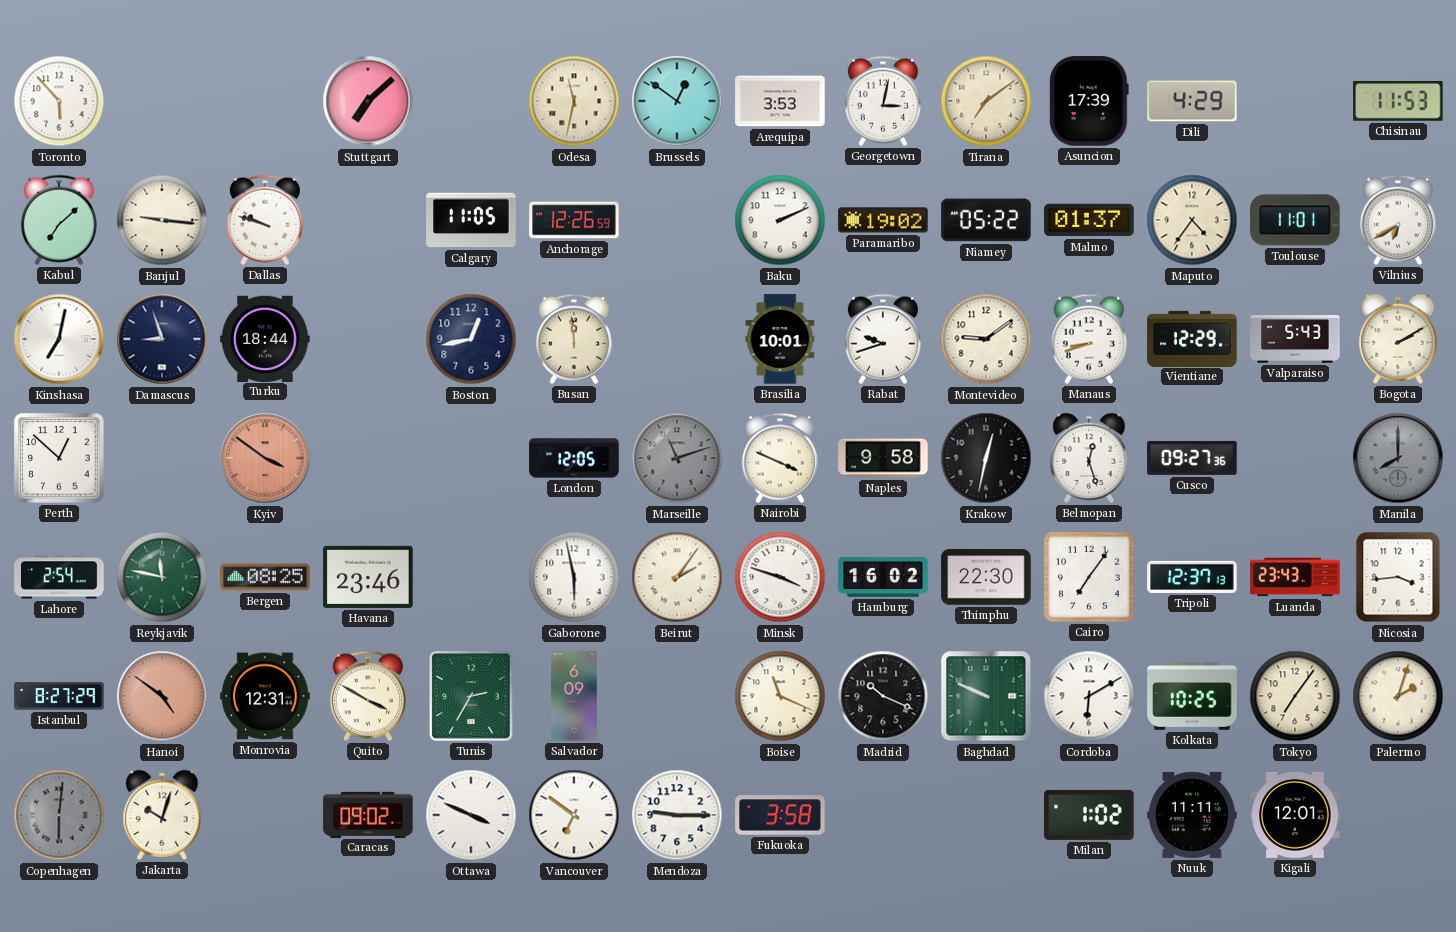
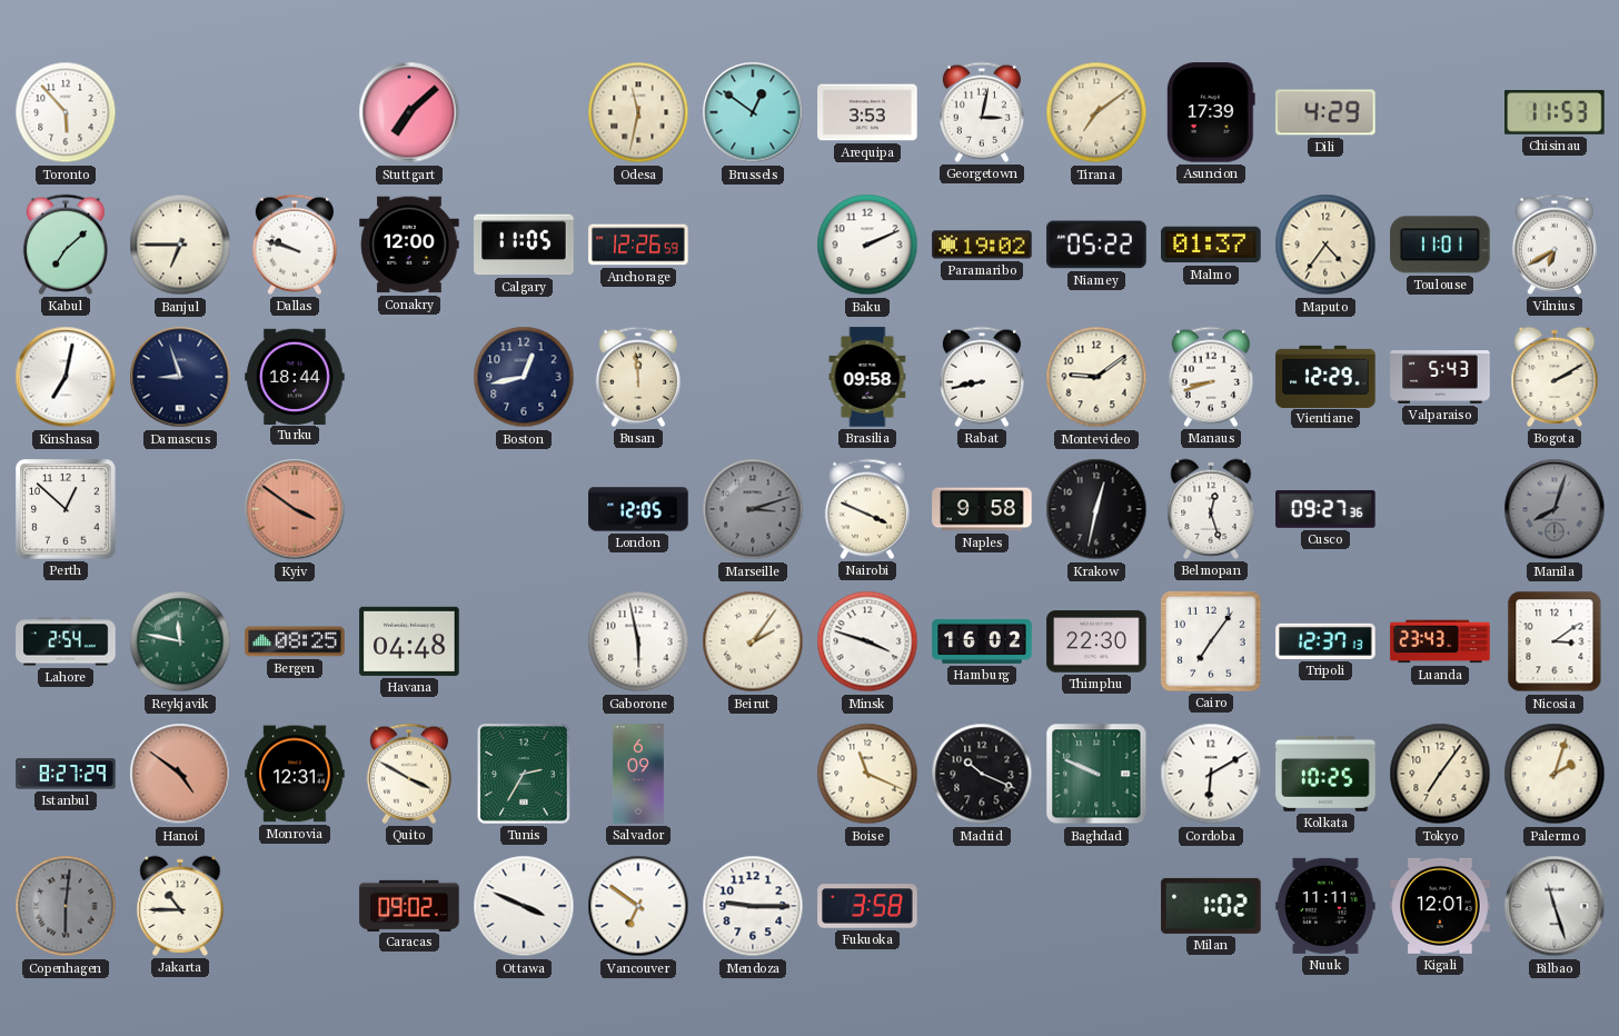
Banjul: 9:16 -> 6:45 (180, 245)
Conakry: none -> 12:00 (409, 245)
Brasilia: 10:01 -> 09:58 (867, 377)
Rabat: 9:42 -> 8:43 (982, 377)
Marseille: 11:12 -> 3:12 (753, 509)
Manila: 8:00 -> 8:03 (1555, 509)
Havana: 23:46 -> 04:48 (409, 641)
Nicosia: 3:44 -> 3:09 (1555, 641)
Jakarta: 10:03 -> 10:45 (180, 906)
Bilbao: none -> 11:27 (1555, 906)
